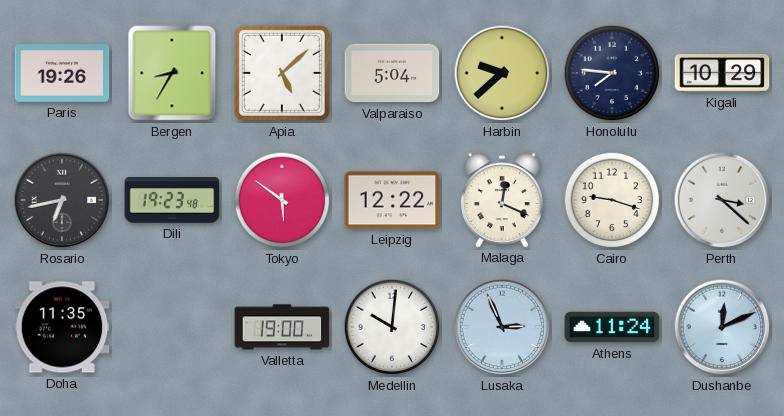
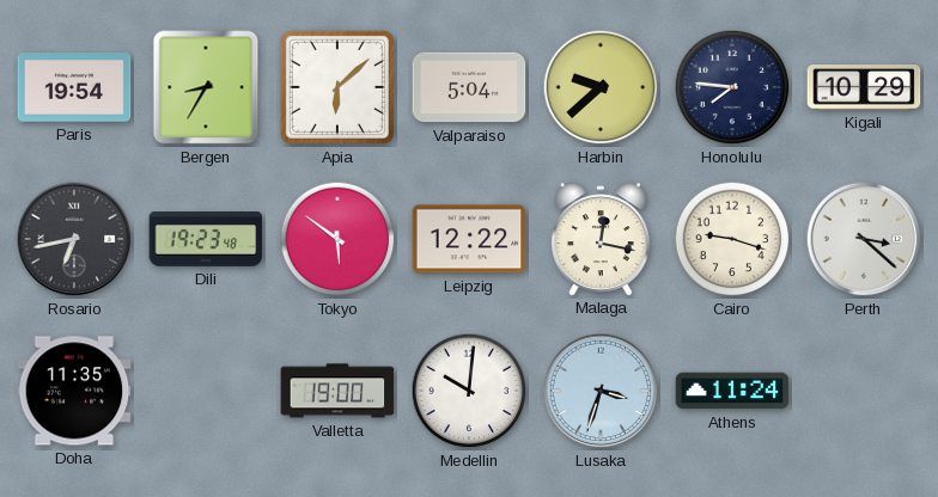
Paris: 19:26 -> 19:54 (74, 87)
Apia: 5:08 -> 6:08 (337, 87)
Malaga: 12:19 -> 12:17 (601, 239)
Lusaka: 2:56 -> 3:33 (601, 391)
Dushanbe: 12:11 -> none (722, 327)
